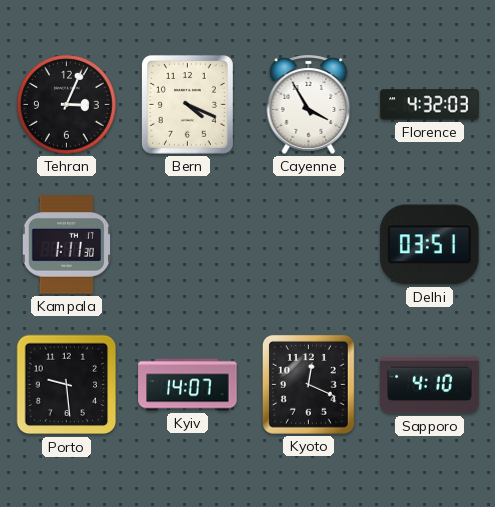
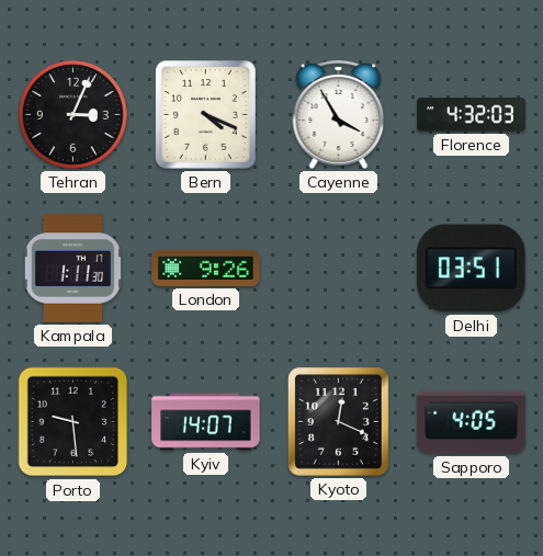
London: none -> 9:26 (206, 268)
Sapporo: 4:10 -> 4:05 (472, 422)
